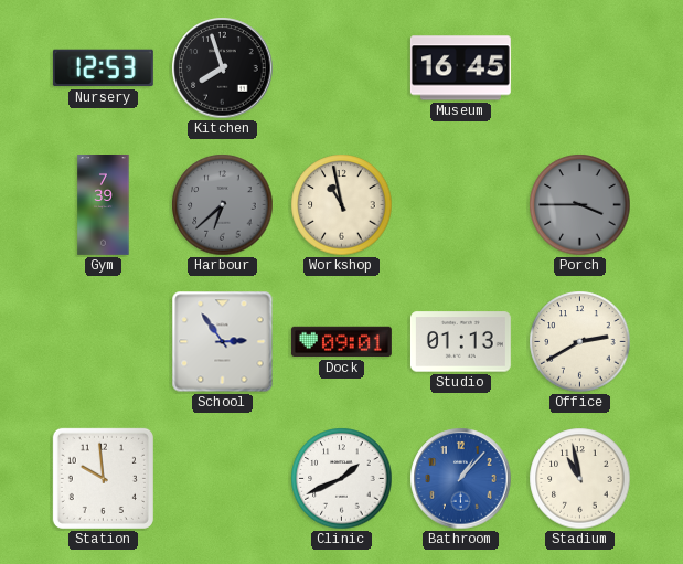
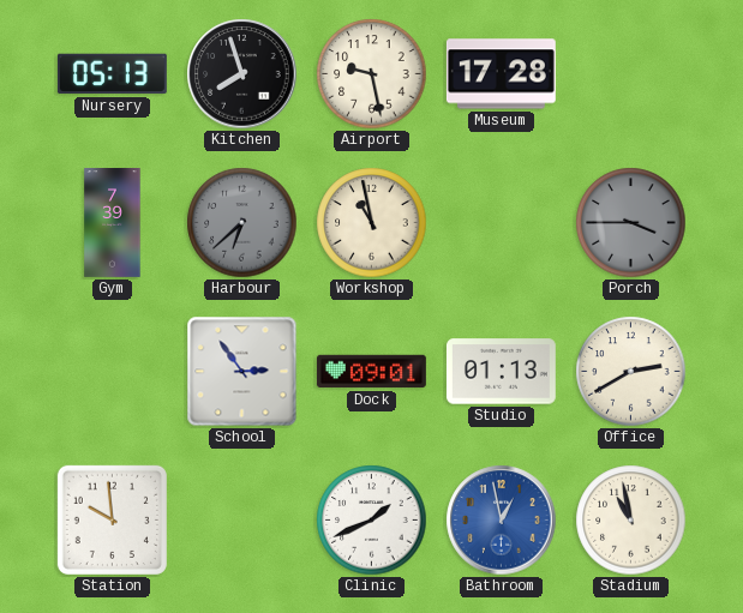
Nursery: 12:53 -> 05:13 (112, 74)
Airport: none -> 9:28 (372, 74)
Museum: 16:45 -> 17:28 (501, 74)
Bathroom: 1:07 -> 12:58 (502, 521)
